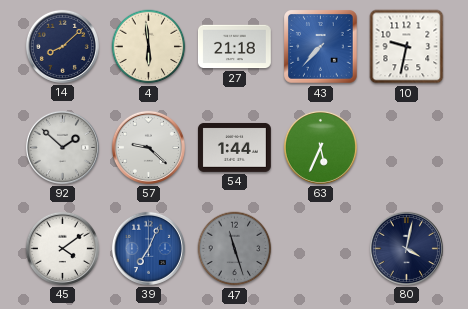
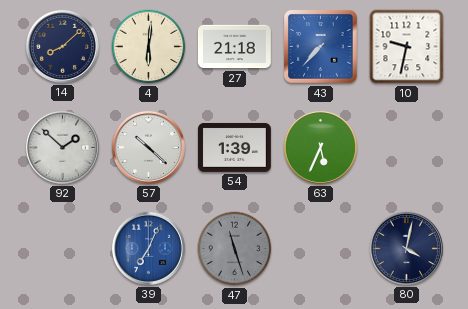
4: 5:59 -> 6:01 (149, 47)
57: 9:22 -> 10:22 (148, 147)
54: 1:44 -> 1:39 (234, 147)
45: 4:09 -> none (62, 248)
